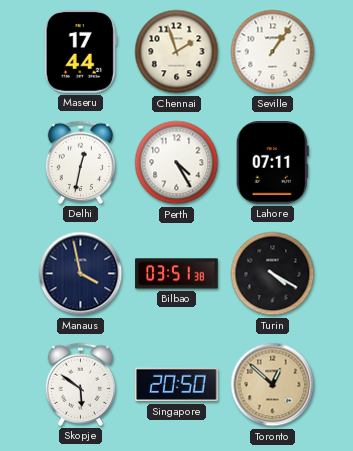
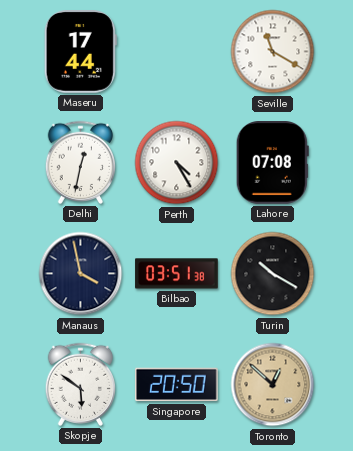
Chennai: 1:57 -> none (177, 52)
Seville: 1:06 -> 11:20 (273, 52)
Lahore: 07:11 -> 07:08 (272, 163)
Turin: 4:20 -> 10:20 (273, 274)
